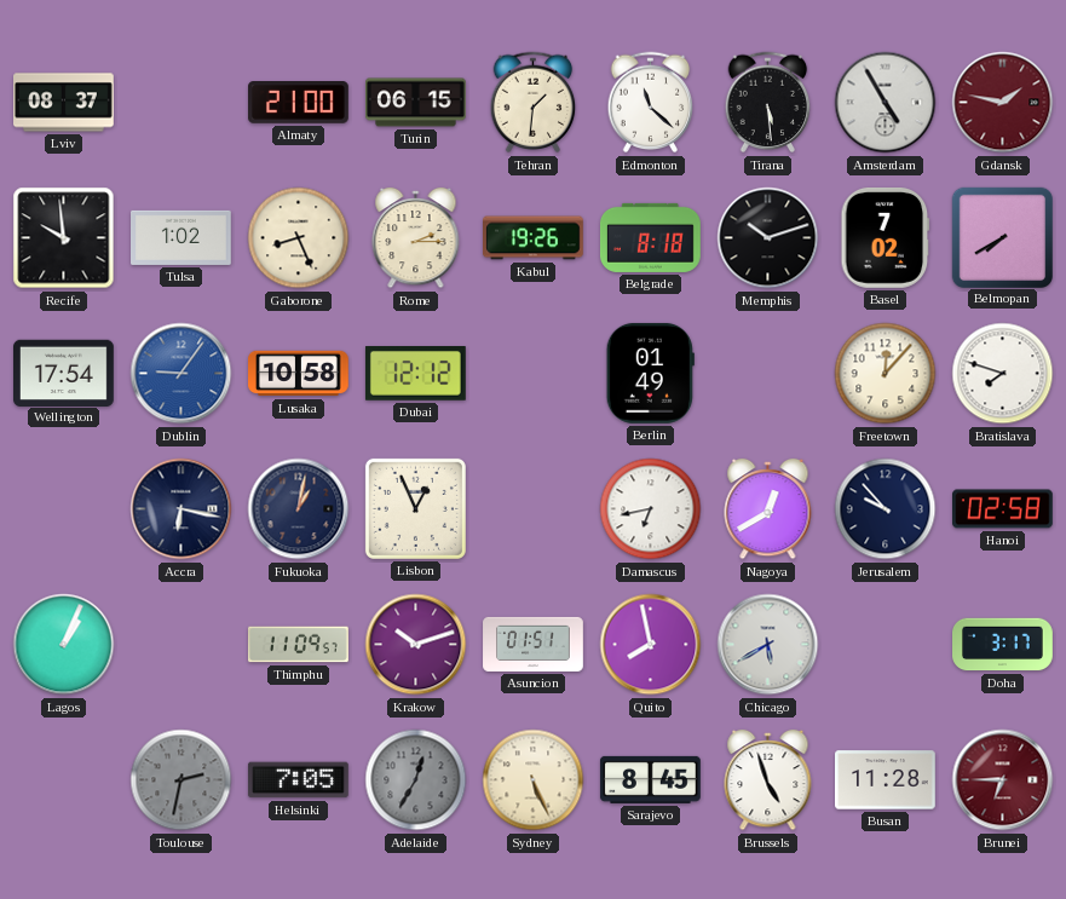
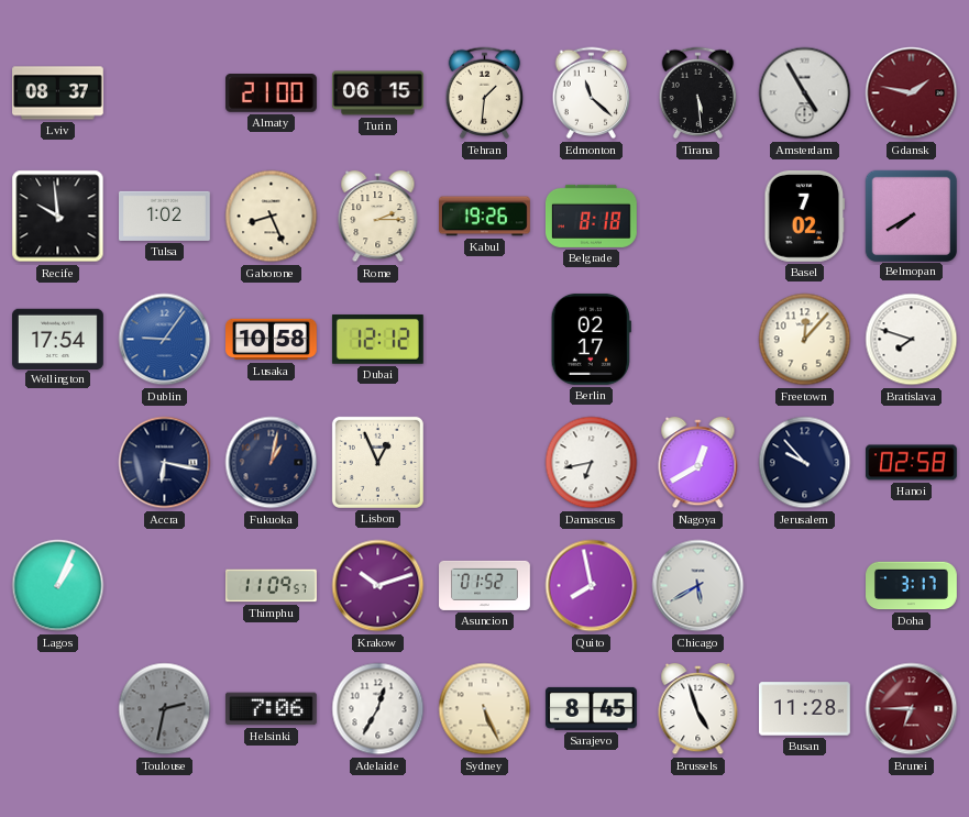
Memphis: 10:12 -> none (768, 238)
Berlin: 01:49 -> 02:17 (591, 339)
Asuncion: 01:51 -> 01:52 (485, 585)
Helsinki: 7:05 -> 7:06 (271, 709)
Adelaide dial: grey -> white (378, 709)
